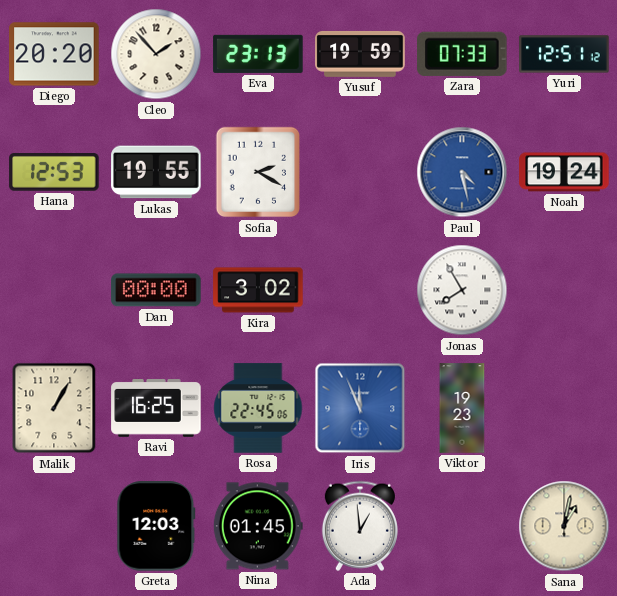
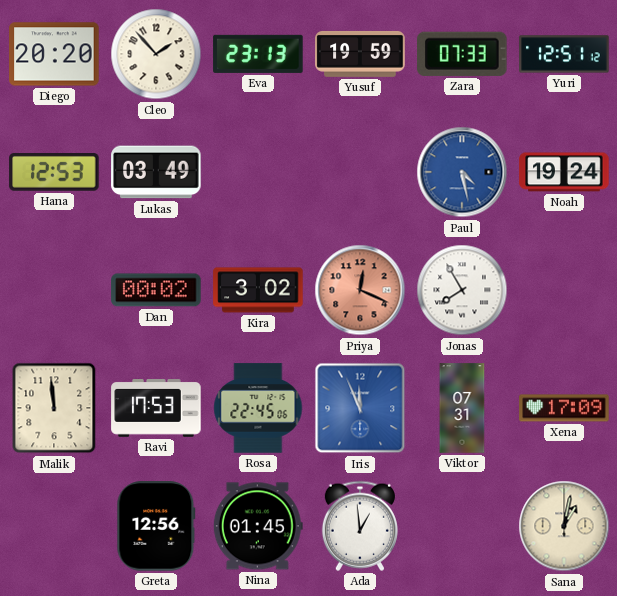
Lukas: 19:55 -> 03:49 (156, 172)
Sofia: 2:20 -> none (257, 172)
Dan: 00:00 -> 00:02 (156, 290)
Priya: none -> 12:19 (360, 290)
Malik: 1:05 -> 11:59 (54, 408)
Ravi: 16:25 -> 17:53 (156, 409)
Viktor: 19:23 -> 07:31 (462, 408)
Xena: none -> 17:09 (564, 408)
Greta: 12:03 -> 12:56 (156, 526)
